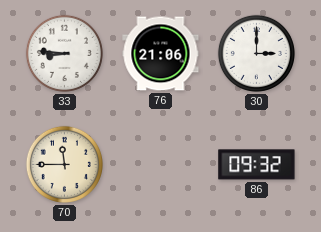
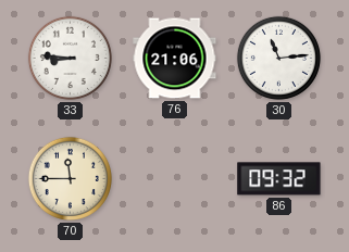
30: 3:00 -> 11:14 (278, 58)
